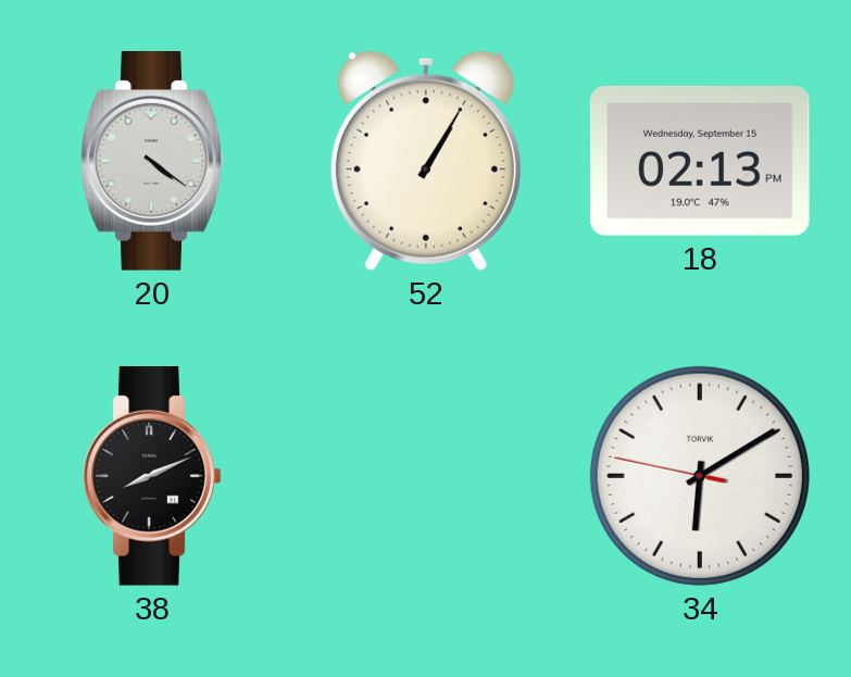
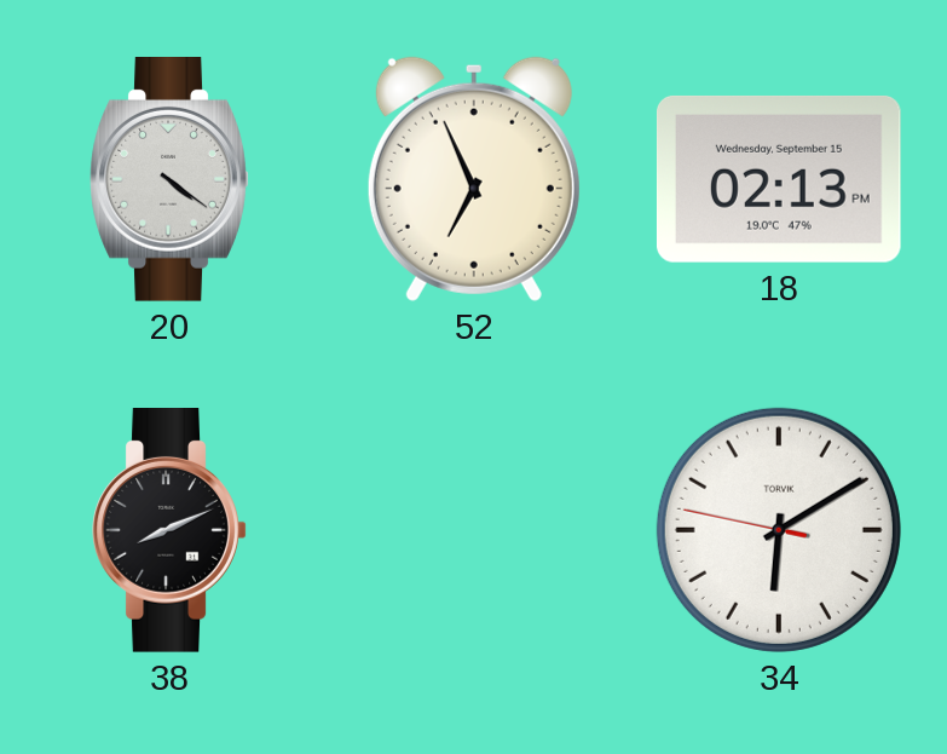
52: 1:05 -> 6:56 (474, 179)
